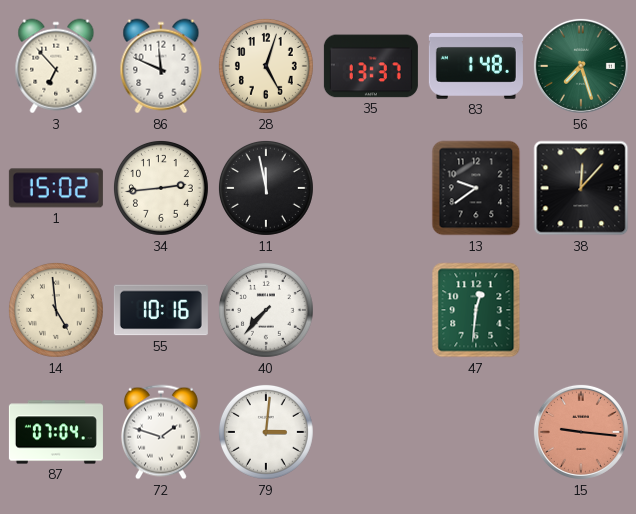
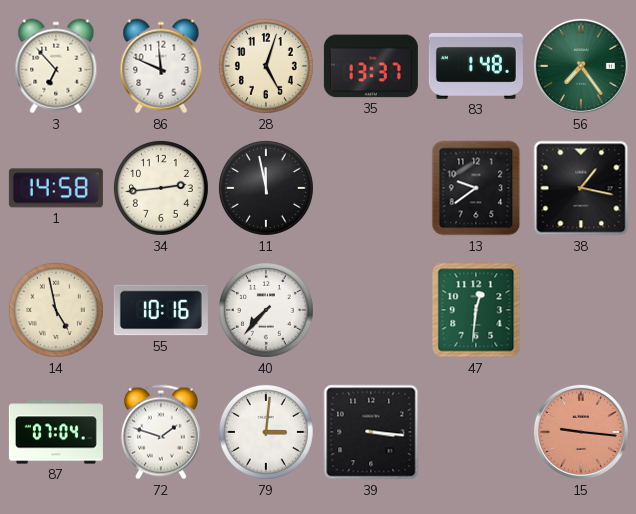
56: 7:27 -> 7:24 (581, 66)
1: 15:02 -> 14:58 (56, 188)
38: 12:07 -> 1:17 (581, 188)
14: 4:59 -> 4:58 (56, 310)
39: none -> 3:16 (371, 432)
